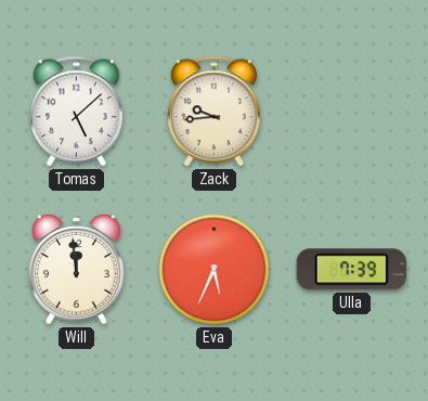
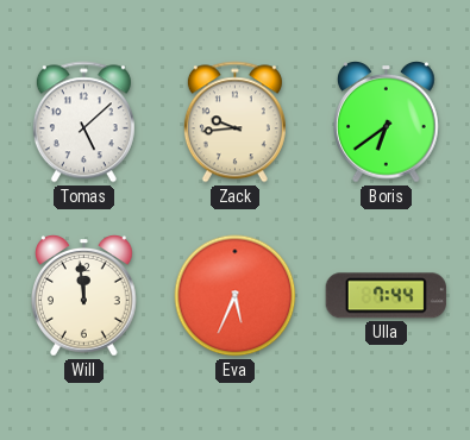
Boris: none -> 6:39 (387, 122)
Ulla: 7:39 -> 7:44 (386, 296)
